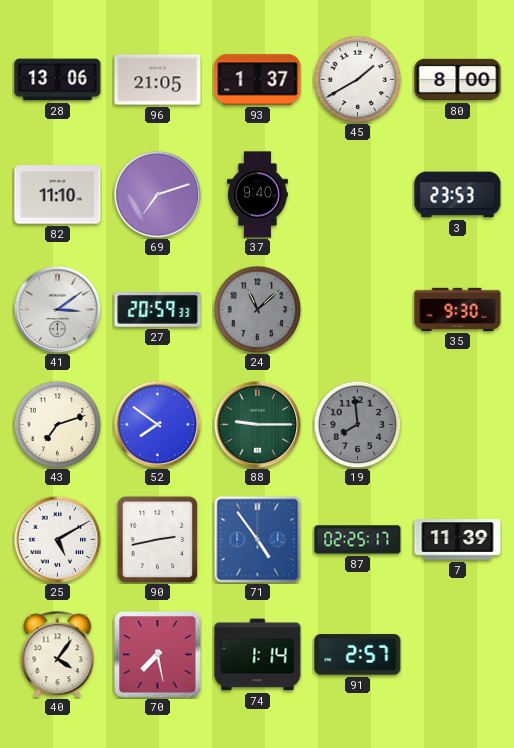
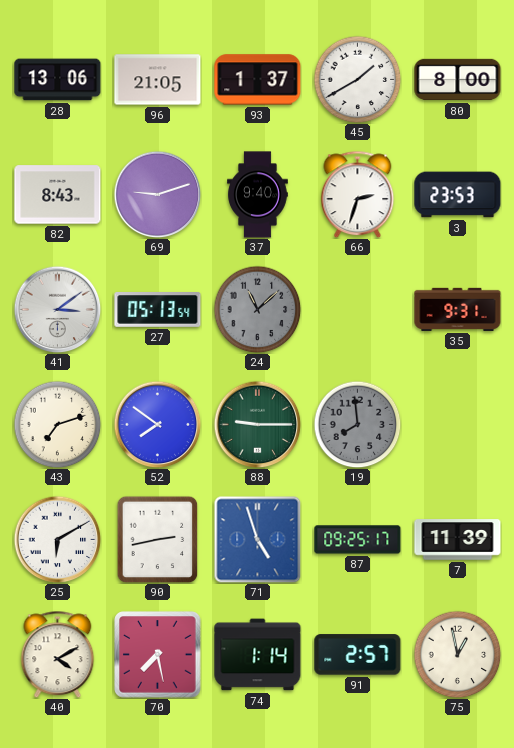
82: 11:10 -> 8:43 (58, 195)
69: 7:12 -> 9:12 (157, 194)
66: none -> 2:33 (358, 194)
27: 20:59 -> 05:13 (158, 310)
35: 9:30 -> 9:31 (458, 309)
25: 5:10 -> 6:10 (57, 539)
71: 4:54 -> 4:57 (257, 539)
87: 02:25 -> 09:25 (358, 540)
40: 4:06 -> 4:10 (58, 654)
75: none -> 12:58 (457, 654)
